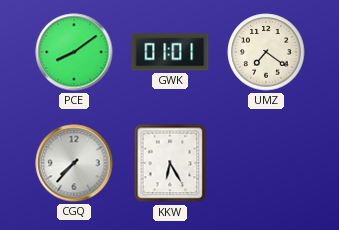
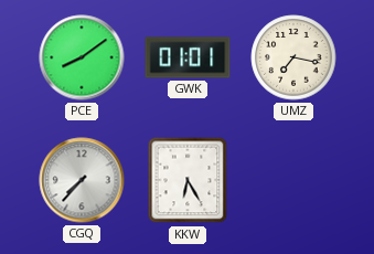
UMZ: 7:21 -> 7:17 (293, 57)
